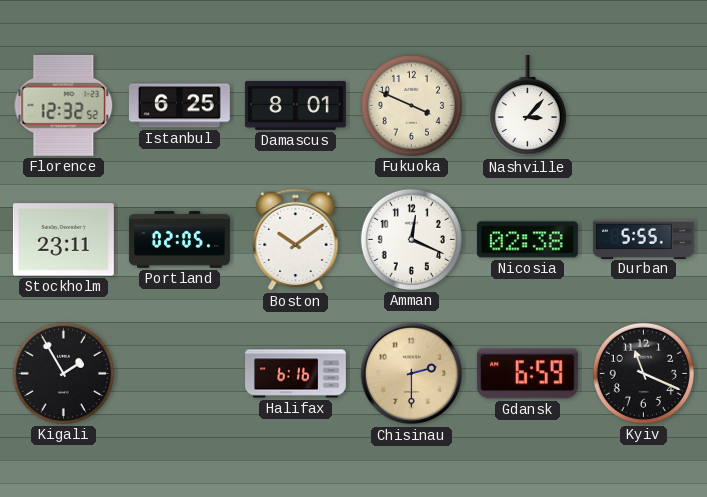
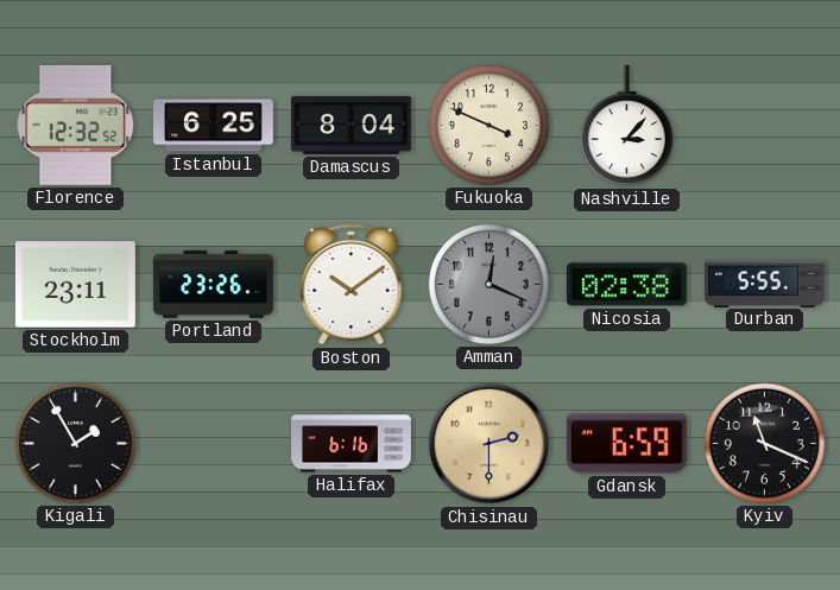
Damascus: 8:01 -> 8:04 (350, 125)
Portland: 02:05 -> 23:26 (213, 285)
Amman dial: white -> grey (488, 284)
